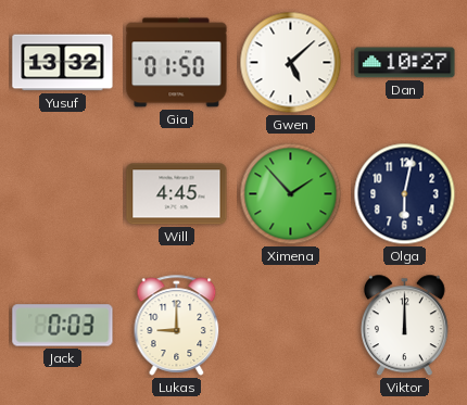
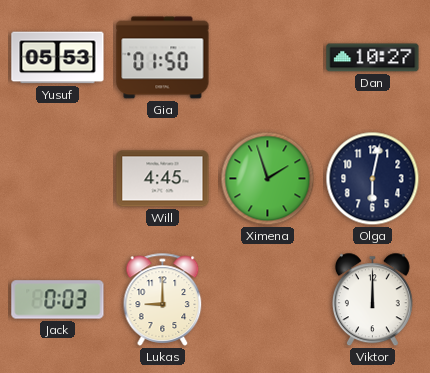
Yusuf: 13:32 -> 05:53 (58, 58)
Gwen: 5:08 -> none (291, 63)
Ximena: 1:53 -> 1:57 (268, 179)
